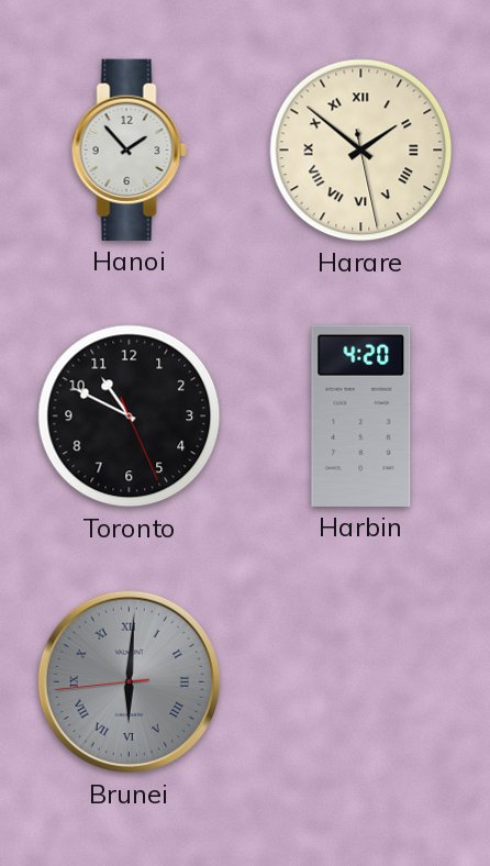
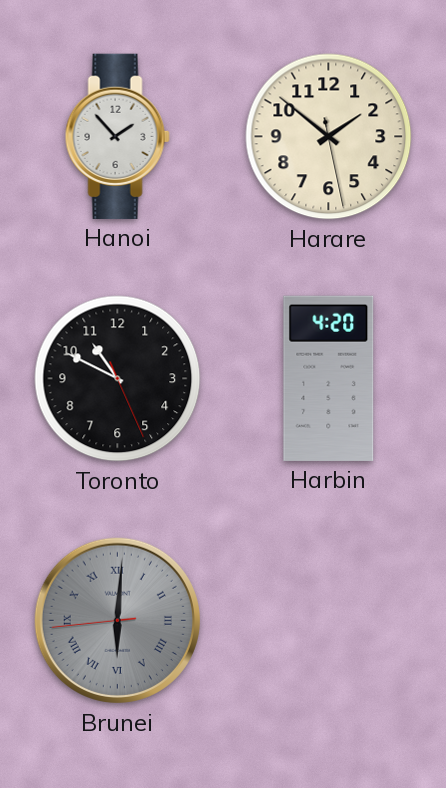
Harare numerals: Roman -> Arabic (329, 137)
